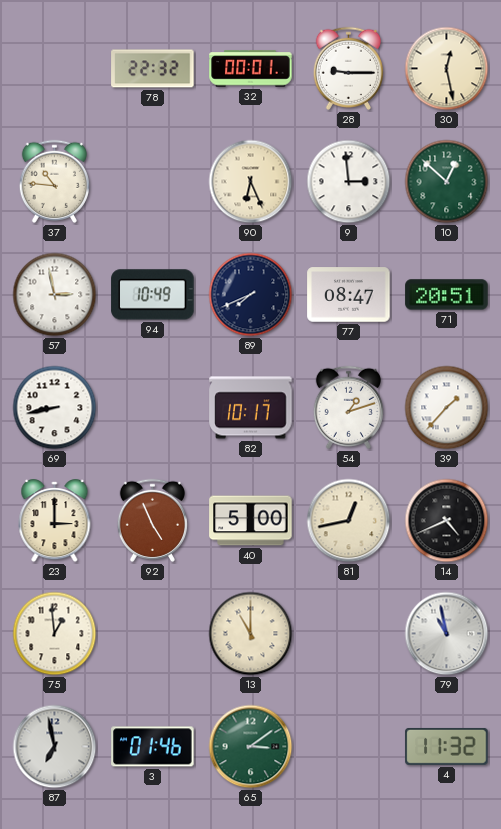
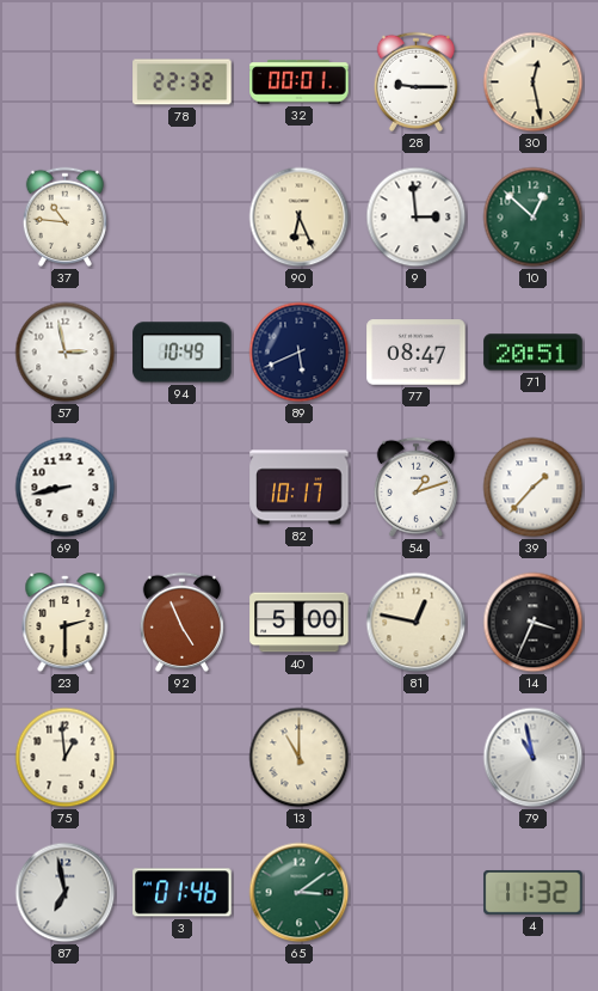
89: 7:41 -> 5:41 (300, 353)
23: 3:00 -> 2:30 (66, 623)
81: 12:43 -> 12:47 (417, 623)
14: 4:41 -> 3:34 (534, 623)
